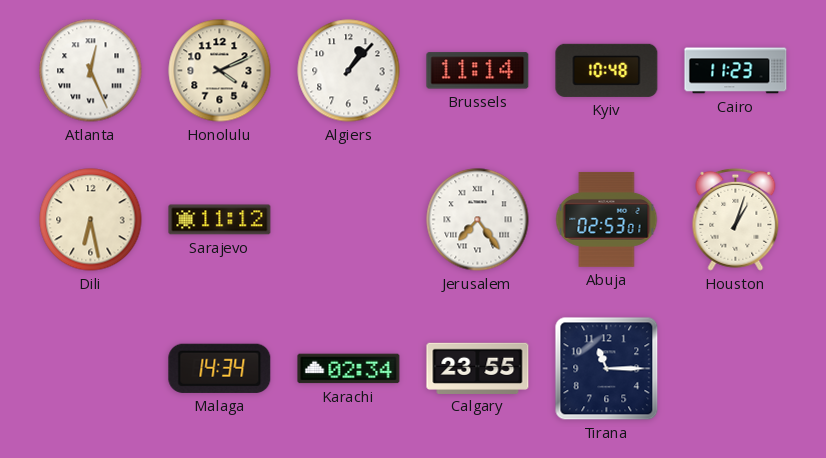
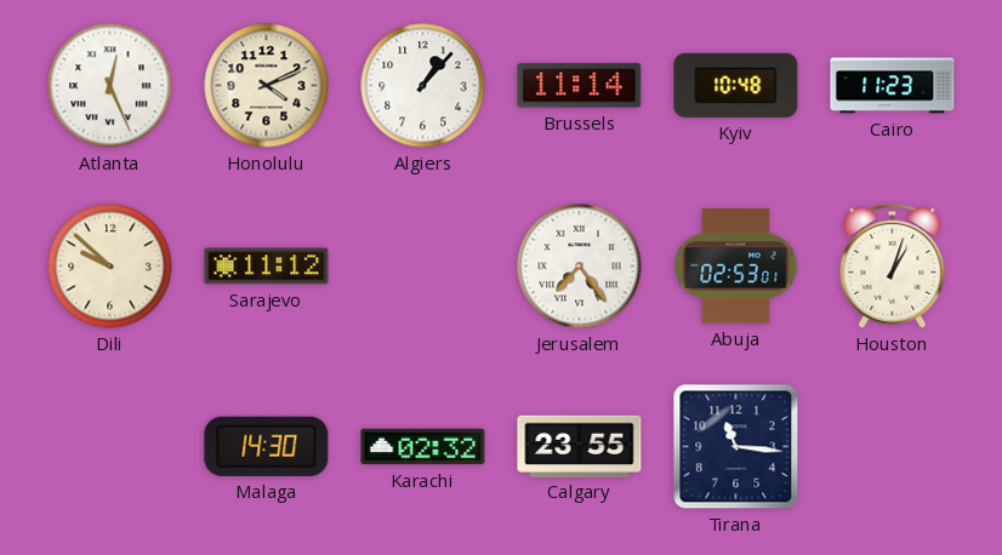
Dili: 6:28 -> 9:52 (110, 267)
Malaga: 14:34 -> 14:30 (267, 446)
Karachi: 02:34 -> 02:32 (423, 447)
Tirana: 11:15 -> 11:16 (736, 447)
